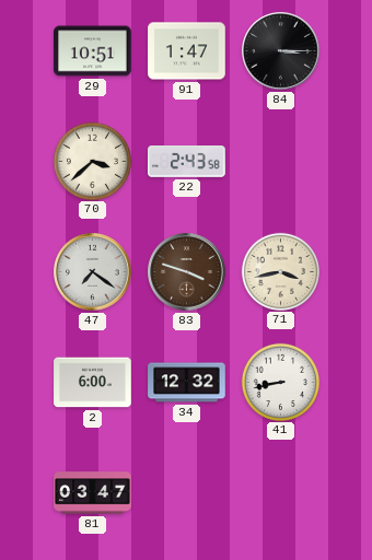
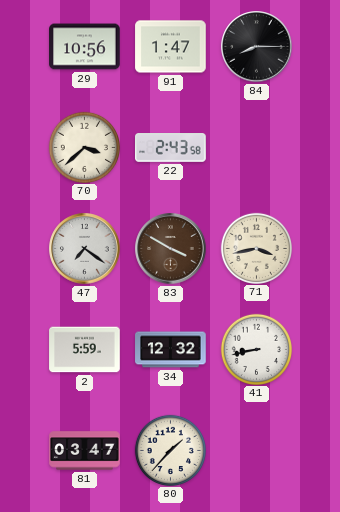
29: 10:51 -> 10:56 (85, 47)
84: 3:15 -> 8:15 (257, 47)
83: 3:48 -> 3:50 (171, 249)
2: 6:00 -> 5:59 (85, 350)
80: none -> 1:37 (170, 450)
